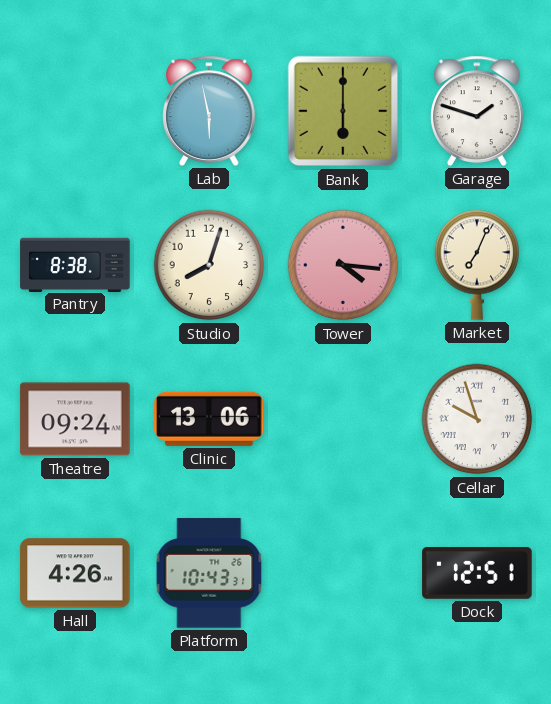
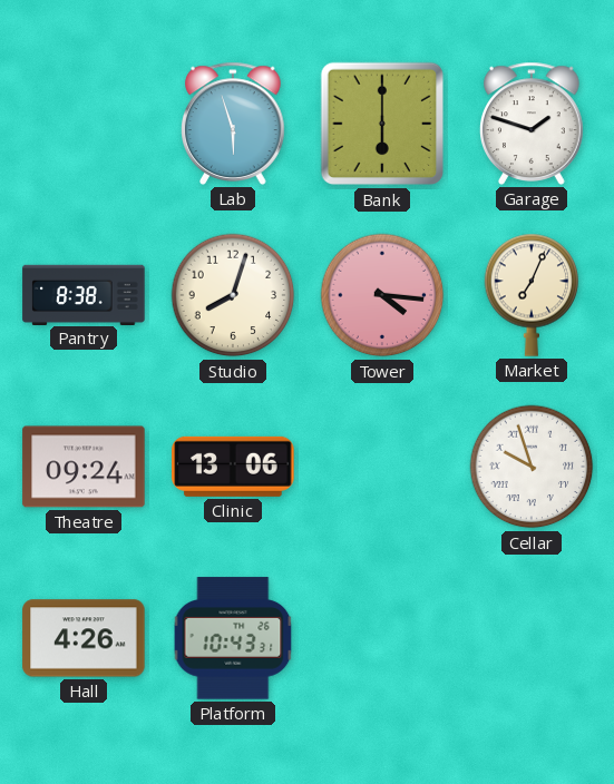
Lab: 5:58 -> 5:57 (234, 124)
Dock: 12:51 -> none (477, 573)
